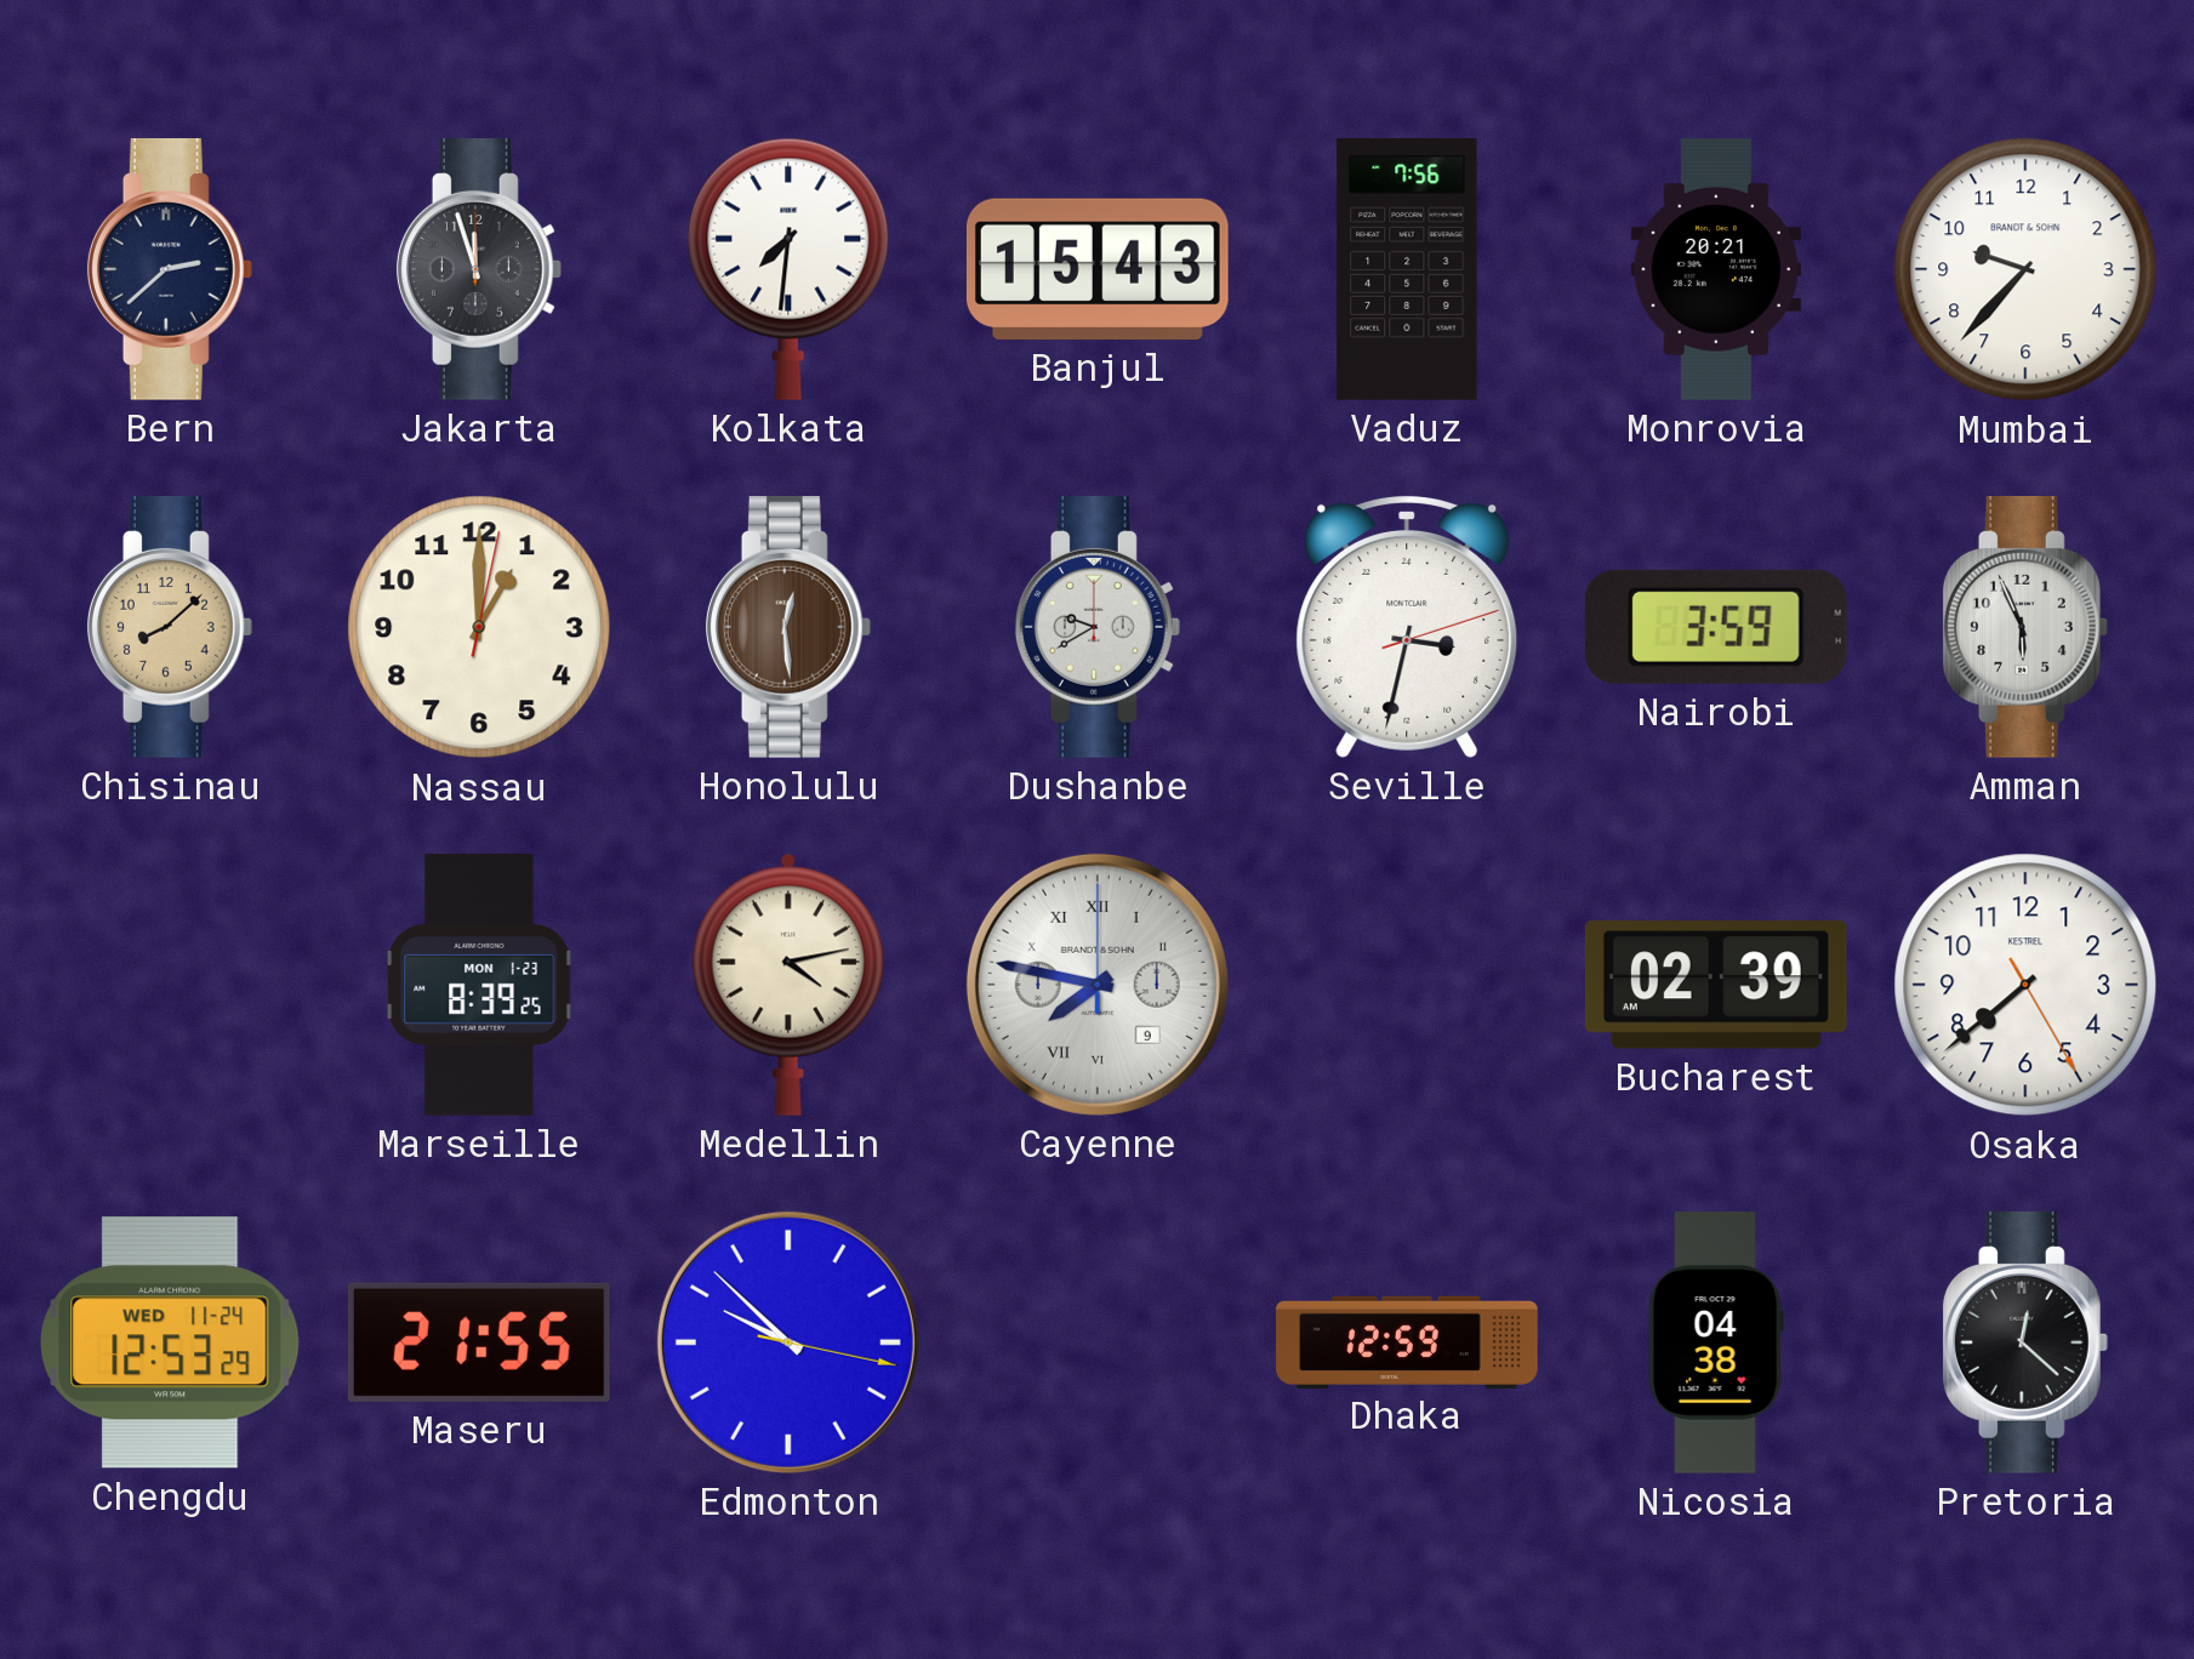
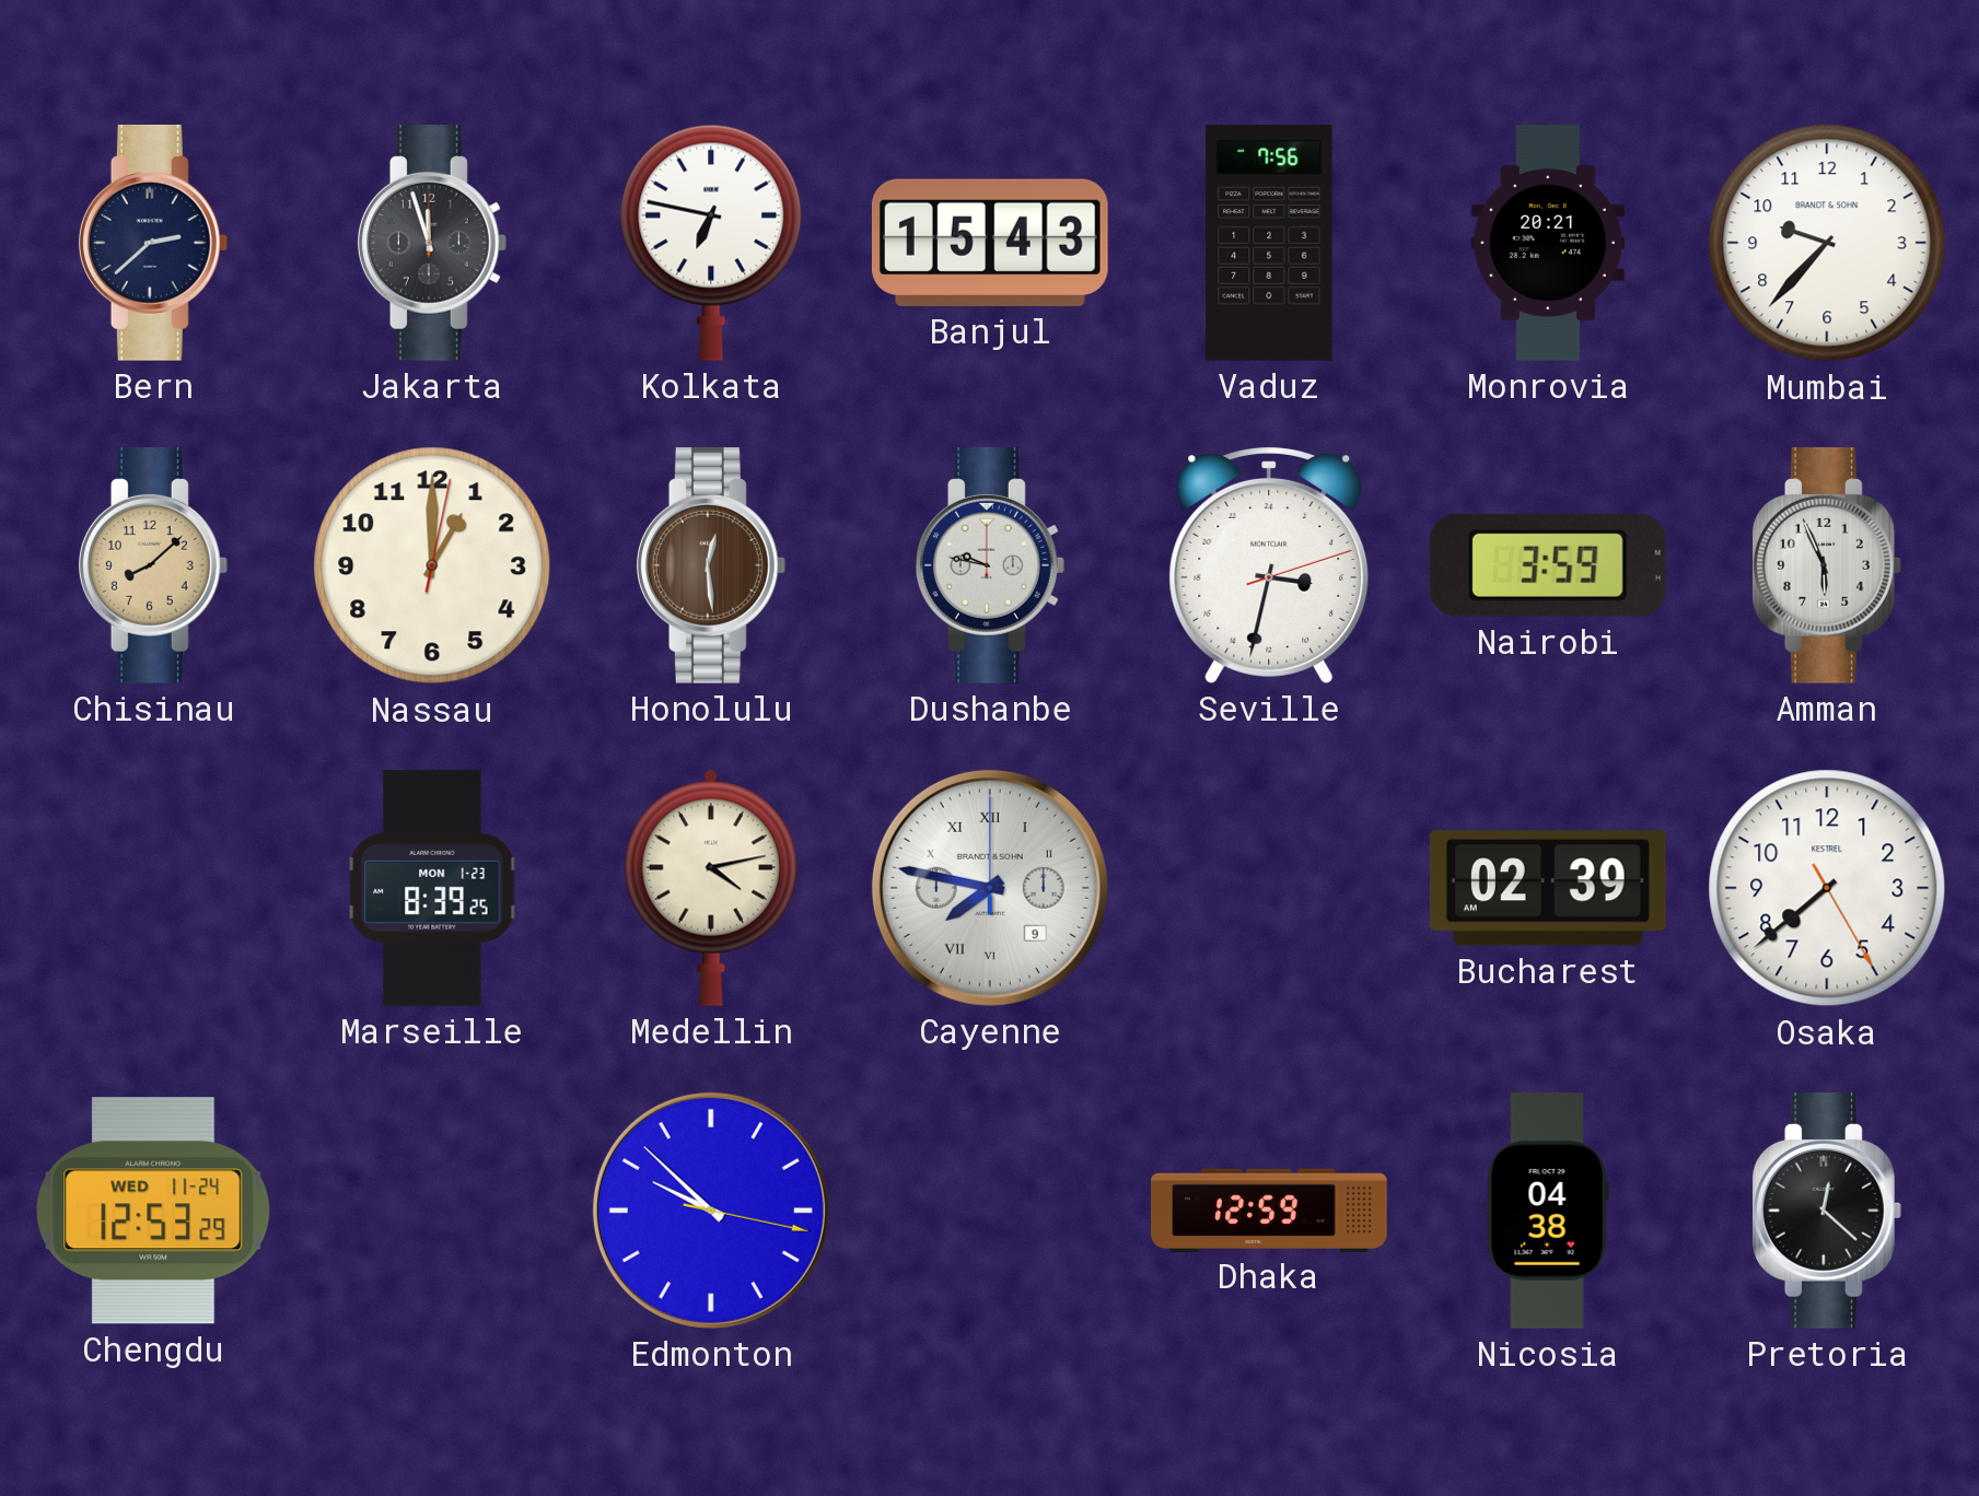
Kolkata: 7:31 -> 6:47 (711, 243)
Dushanbe: 9:40 -> 9:47 (990, 565)
Maseru: 21:55 -> none (479, 1342)
